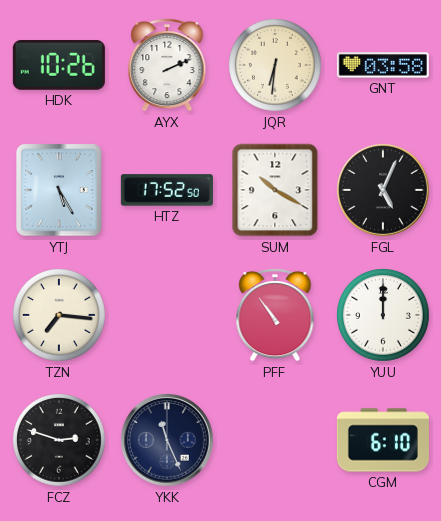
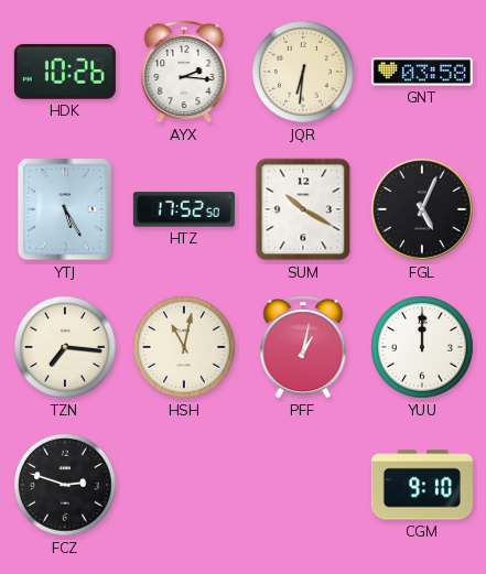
AYX: 2:11 -> 2:16 (184, 73)
HSH: none -> 11:02 (185, 348)
PFF: 10:54 -> 1:02 (303, 348)
YKK: 11:26 -> none (167, 440)
CGM: 6:10 -> 9:10 (422, 485)
